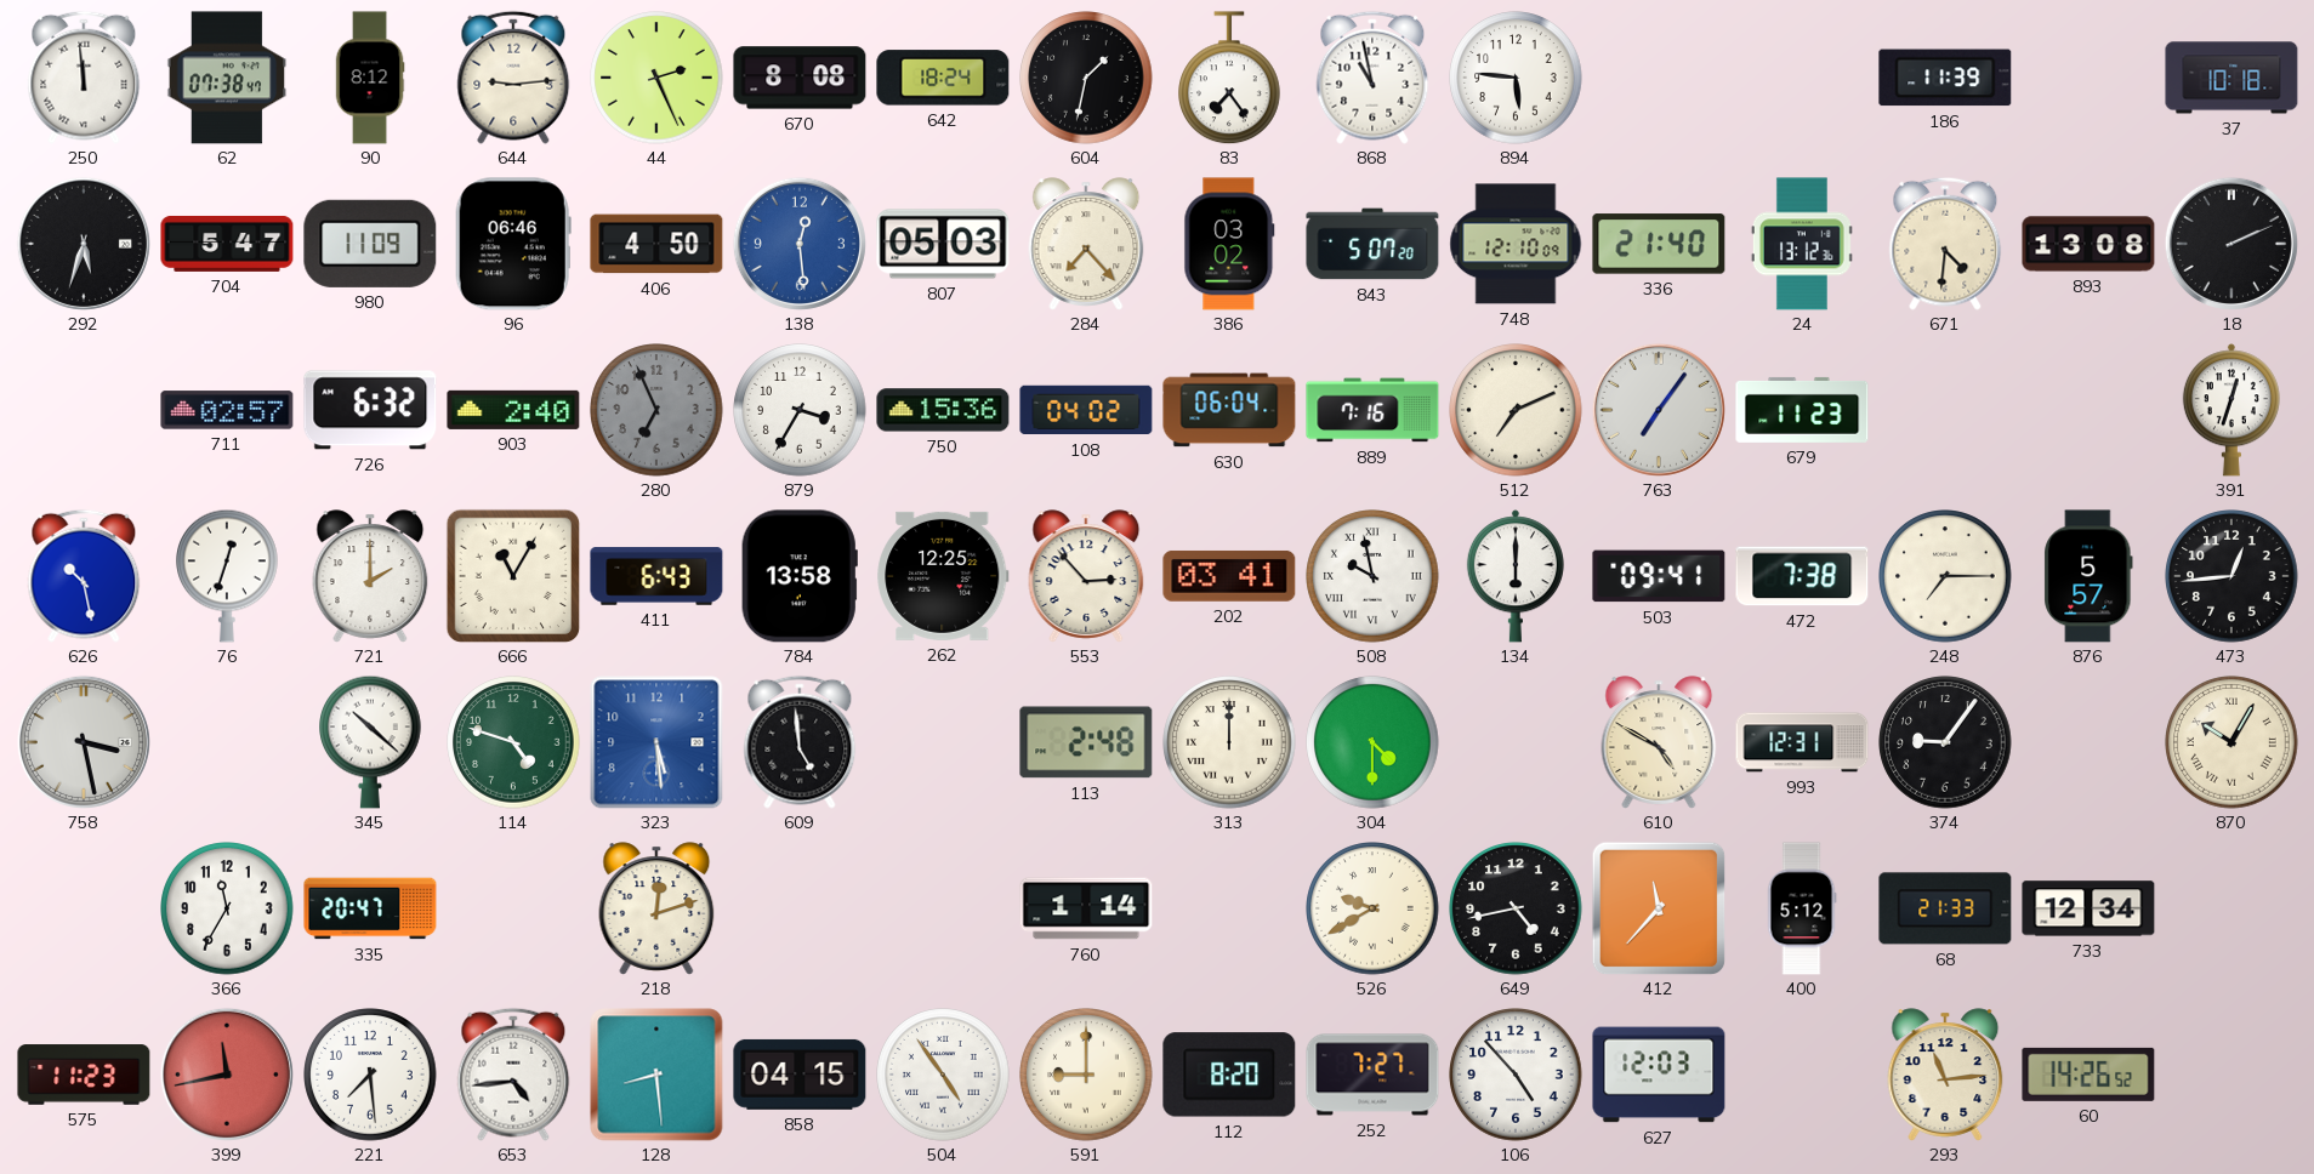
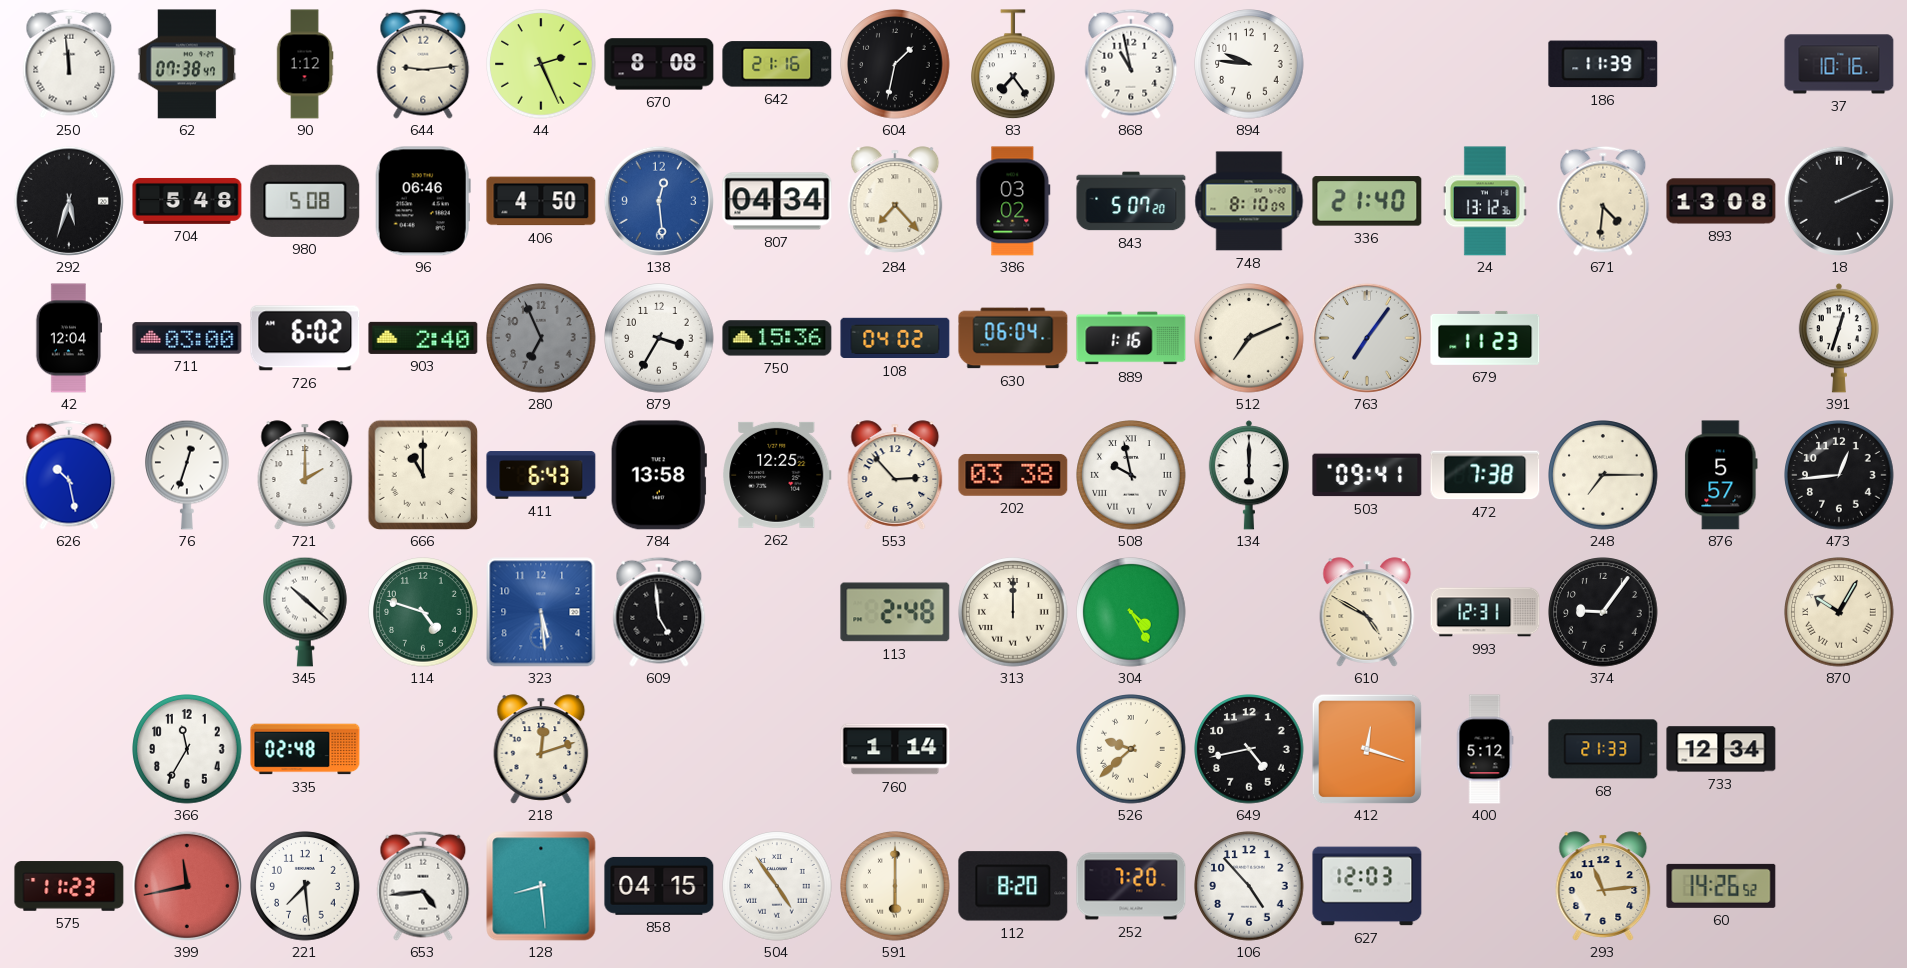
90: 8:12 -> 1:12 (305, 64)
642: 18:24 -> 21:16 (777, 64)
894: 5:46 -> 9:46 (1249, 64)
37: 10:18 -> 10:16 (1839, 64)
704: 5:47 -> 5:48 (187, 201)
980: 11:09 -> 5:08 (305, 201)
807: 05:03 -> 04:34 (777, 201)
748: 12:10 -> 8:10 (1249, 201)
42: none -> 12:04 (69, 338)
711: 02:57 -> 03:00 (187, 338)
726: 6:32 -> 6:02 (305, 338)
889: 7:16 -> 1:16 (1131, 338)
666: 11:05 -> 11:00 (423, 475)
202: 03:41 -> 03:38 (1013, 475)
758: 3:28 -> none (84, 742)
304: 4:30 -> 4:25 (1131, 612)
335: 20:47 -> 02:48 (305, 749)
526: 9:40 -> 9:38 (1131, 749)
412: 11:37 -> 12:18 (1367, 749)
591: 9:00 -> 6:00 (895, 886)
252: 7:27 -> 7:20 (1131, 886)
